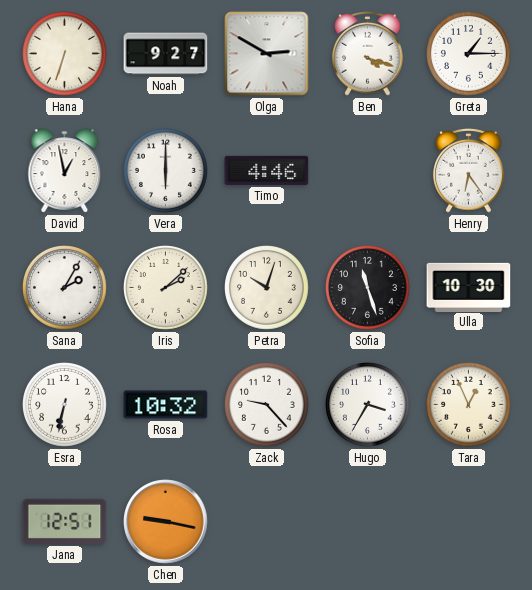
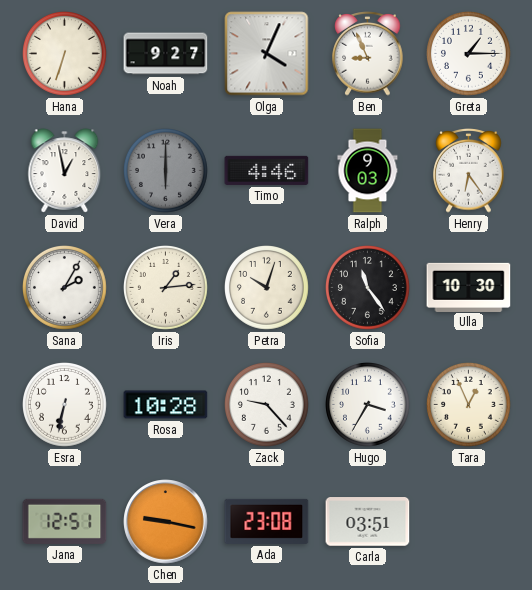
Olga: 2:50 -> 4:04 (267, 54)
Ben: 4:18 -> 8:56 (368, 54)
Vera dial: white -> grey (166, 171)
Ralph: none -> 9:03 (368, 171)
Iris: 2:08 -> 1:14 (166, 288)
Sofia: 11:27 -> 11:24 (368, 288)
Rosa: 10:32 -> 10:28 (166, 405)
Ada: none -> 23:08 (267, 521)
Carla: none -> 03:51 (368, 522)
